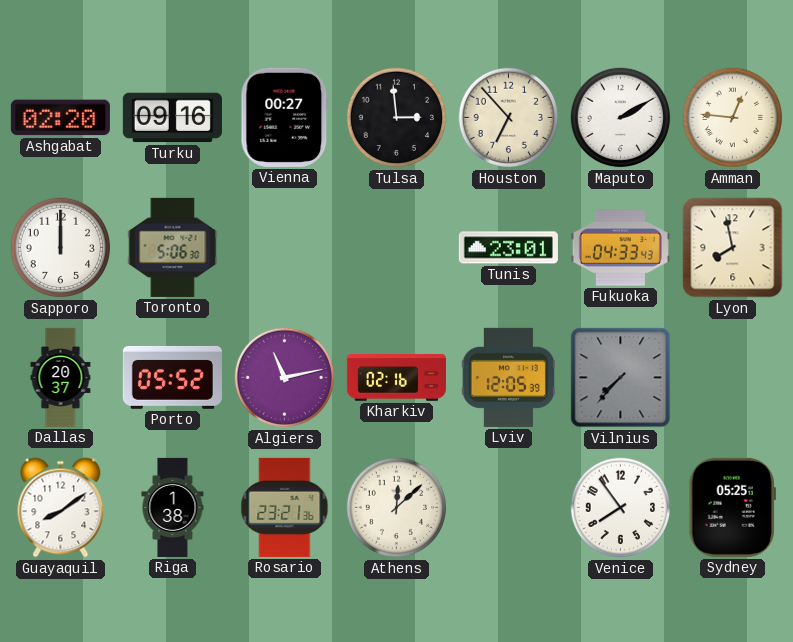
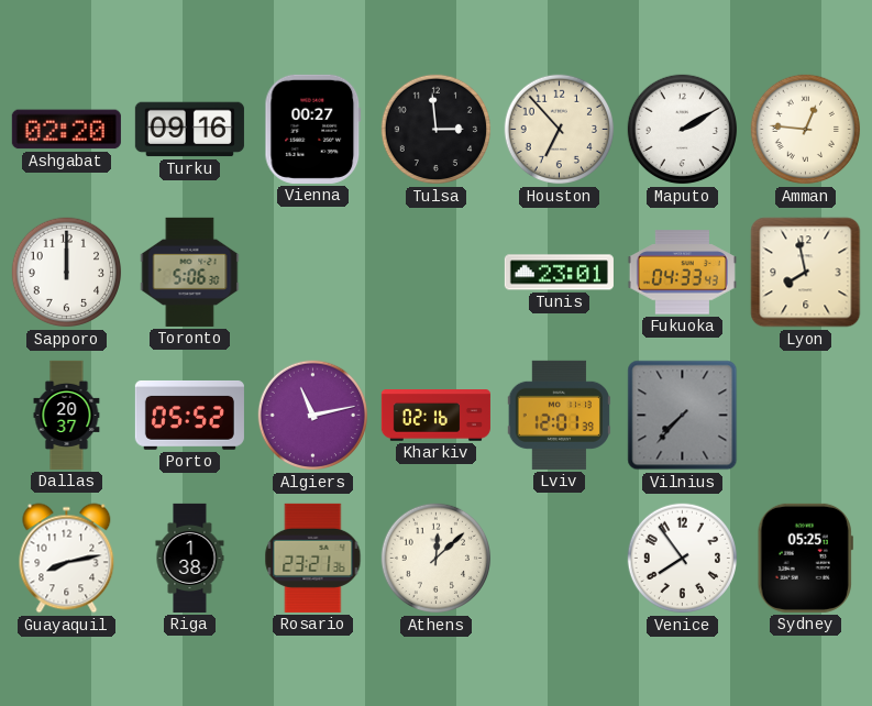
Lviv: 12:05 -> 12:01 (559, 415)
Guayaquil: 8:09 -> 8:13 (67, 559)
